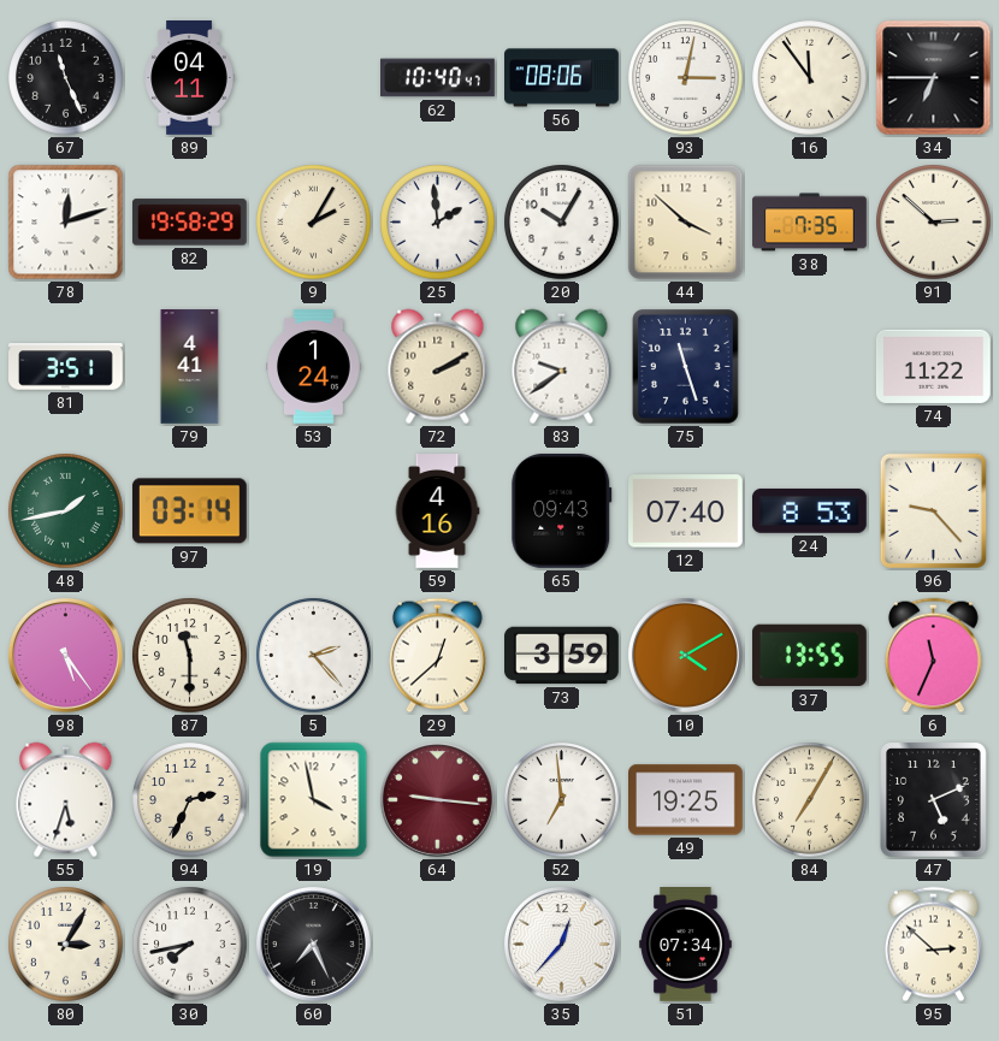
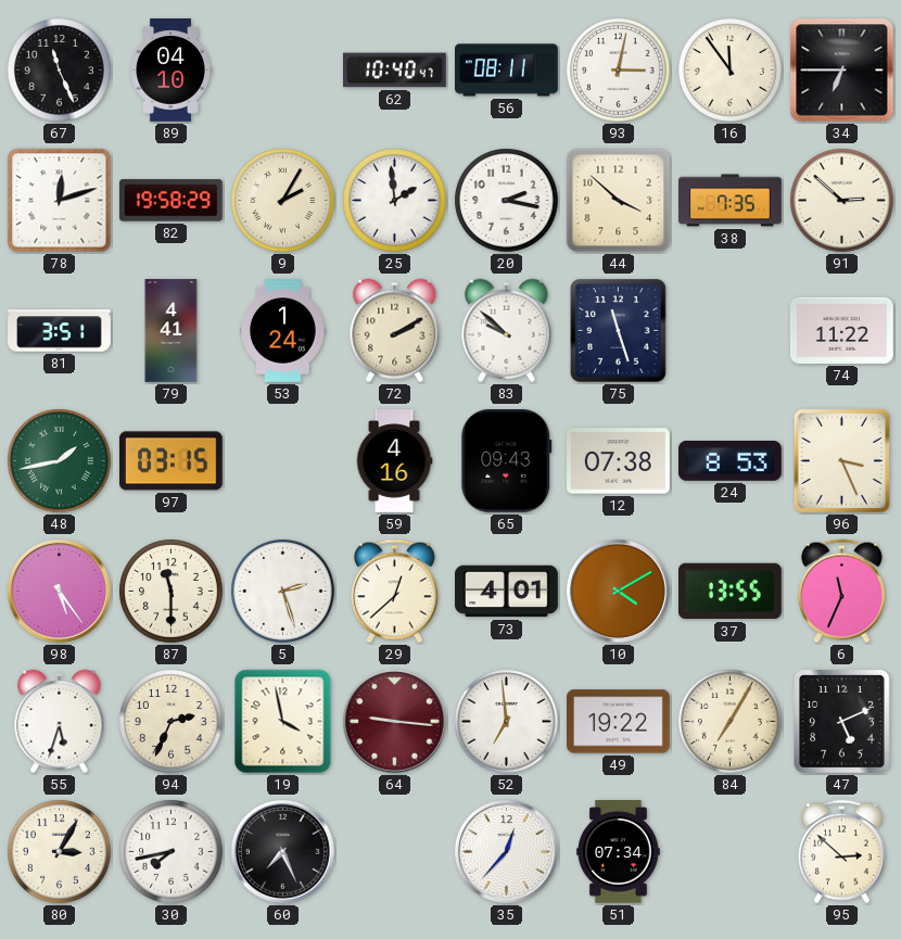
89: 04:11 -> 04:10 (170, 71)
56: 08:06 -> 08:11 (507, 71)
20: 10:05 -> 2:17 (507, 201)
83: 9:39 -> 9:52 (507, 331)
97: 03:14 -> 03:15 (170, 461)
12: 07:40 -> 07:38 (619, 461)
96: 9:23 -> 3:26 (841, 460)
5: 2:23 -> 2:27 (283, 592)
73: 3:59 -> 4:01 (507, 592)
49: 19:25 -> 19:22 (619, 722)
